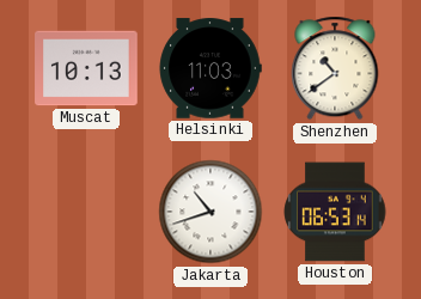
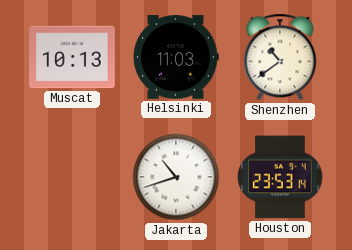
Houston: 06:53 -> 23:53 (280, 177)
